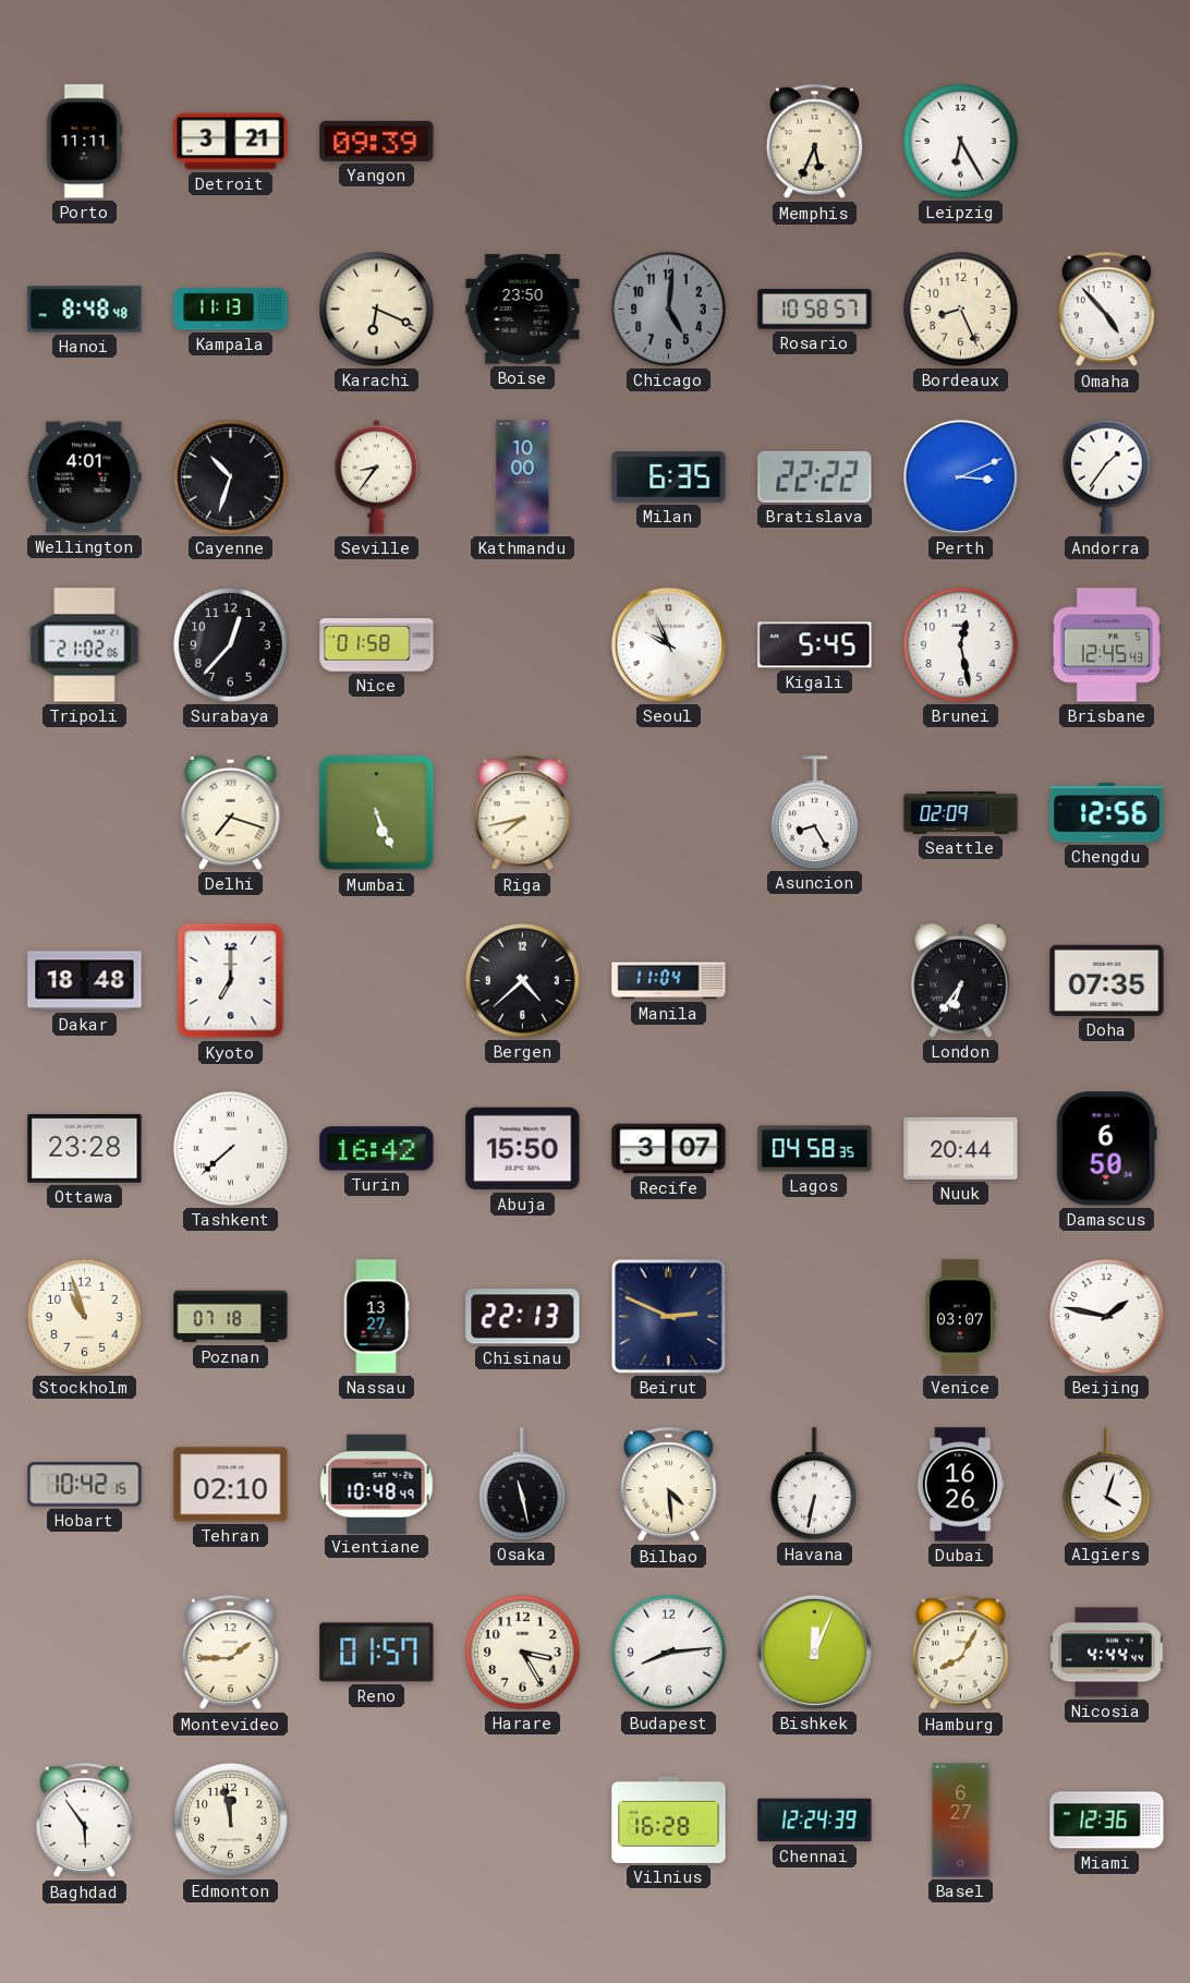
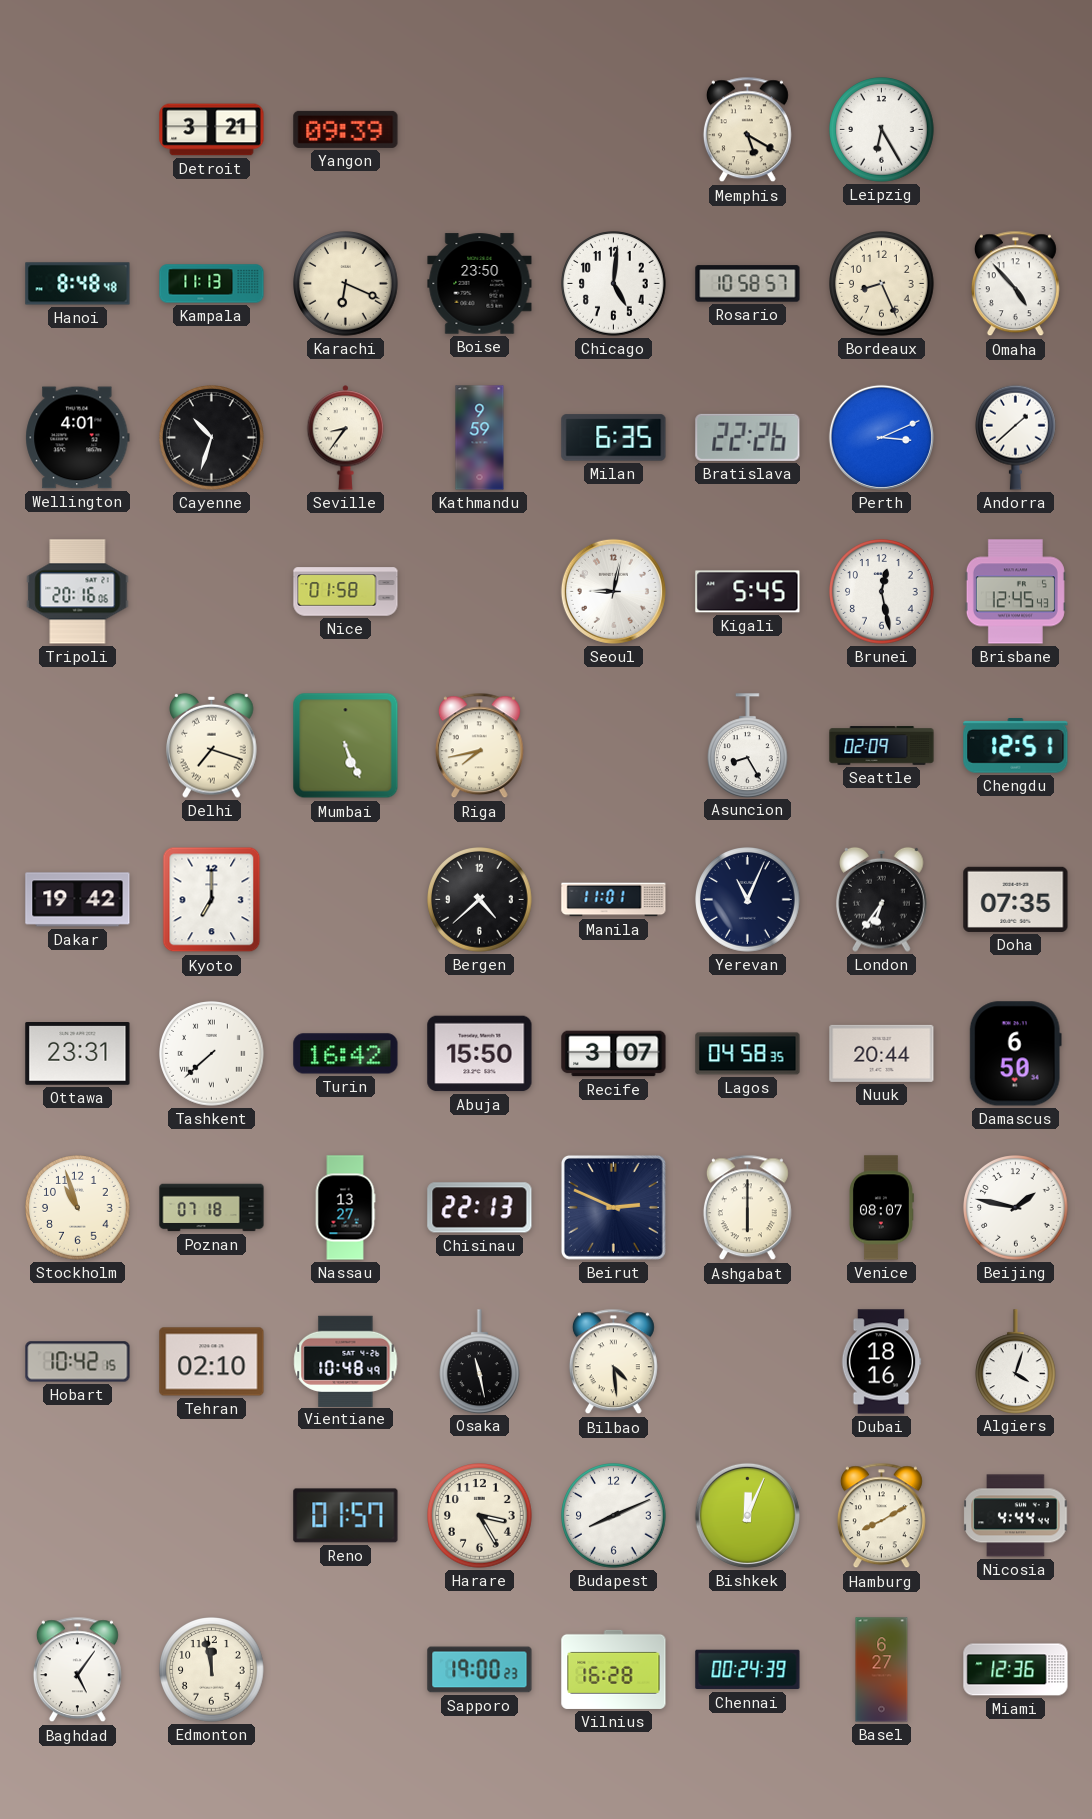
Porto: 11:11 -> none (85, 142)
Memphis: 5:34 -> 5:20 (747, 130)
Chicago dial: grey -> white (614, 284)
Kathmandu: 10:00 -> 9:59 (480, 438)
Bratislava: 22:22 -> 22:26 (748, 437)
Andorra: 1:36 -> 1:38 (1016, 437)
Tripoli: 21:02 -> 20:16 (78, 592)
Surabaya: 12:37 -> none (231, 645)
Seoul: 9:56 -> 9:02 (613, 591)
Chengdu: 12:56 -> 12:51 (1016, 746)
Dakar: 18:48 -> 19:42 (78, 900)
Manila: 11:04 -> 11:01 (614, 900)
Yerevan: none -> 11:04 (748, 900)
Ottawa: 23:28 -> 23:31 (78, 1054)
Ashgabat: none -> 6:00 (747, 1208)
Venice: 03:07 -> 08:07 (881, 1208)
Havana: 6:32 -> none (815, 1484)
Dubai: 16:26 -> 18:16 (881, 1362)
Montevideo: 1:45 -> none (230, 1653)
Budapest: 8:14 -> 8:11 (614, 1516)
Hamburg: 8:05 -> 8:10 (881, 1516)
Baghdad: 5:54 -> 5:06 (77, 1670)
Sapporo: none -> 19:00 (480, 1670)
Chennai: 12:24 -> 00:24 (748, 1670)
